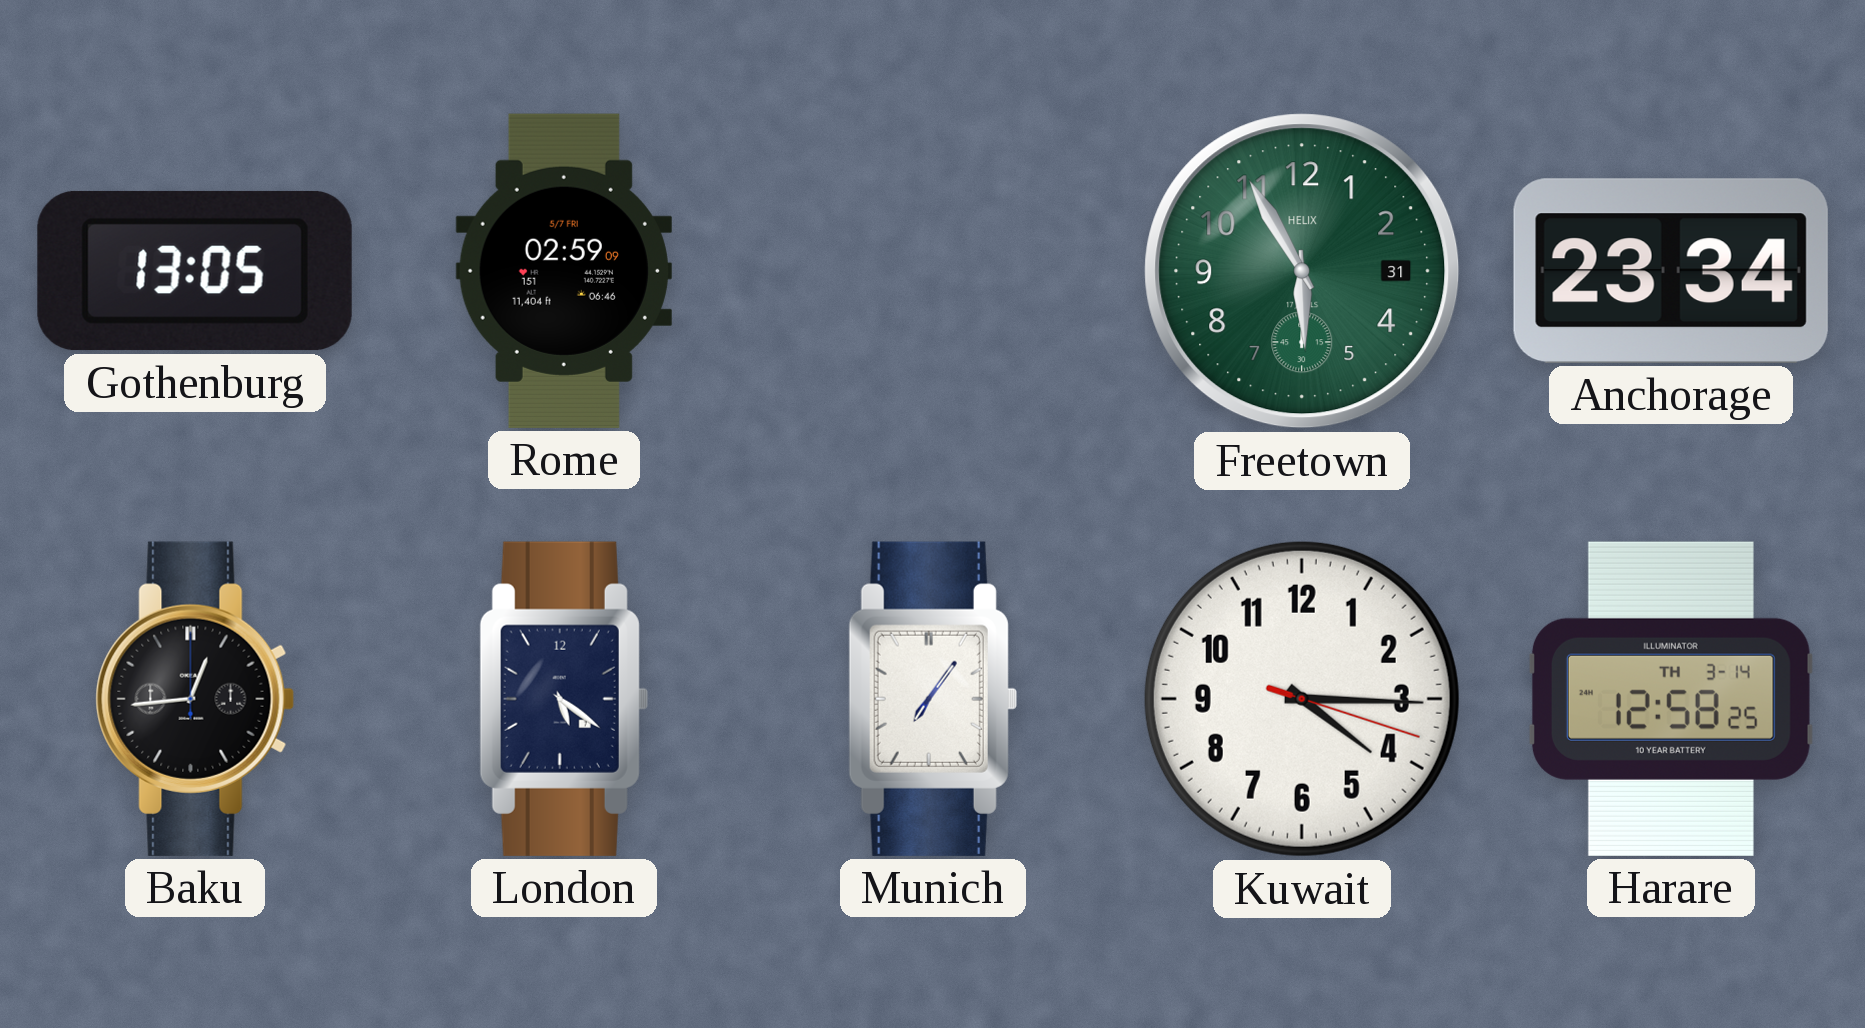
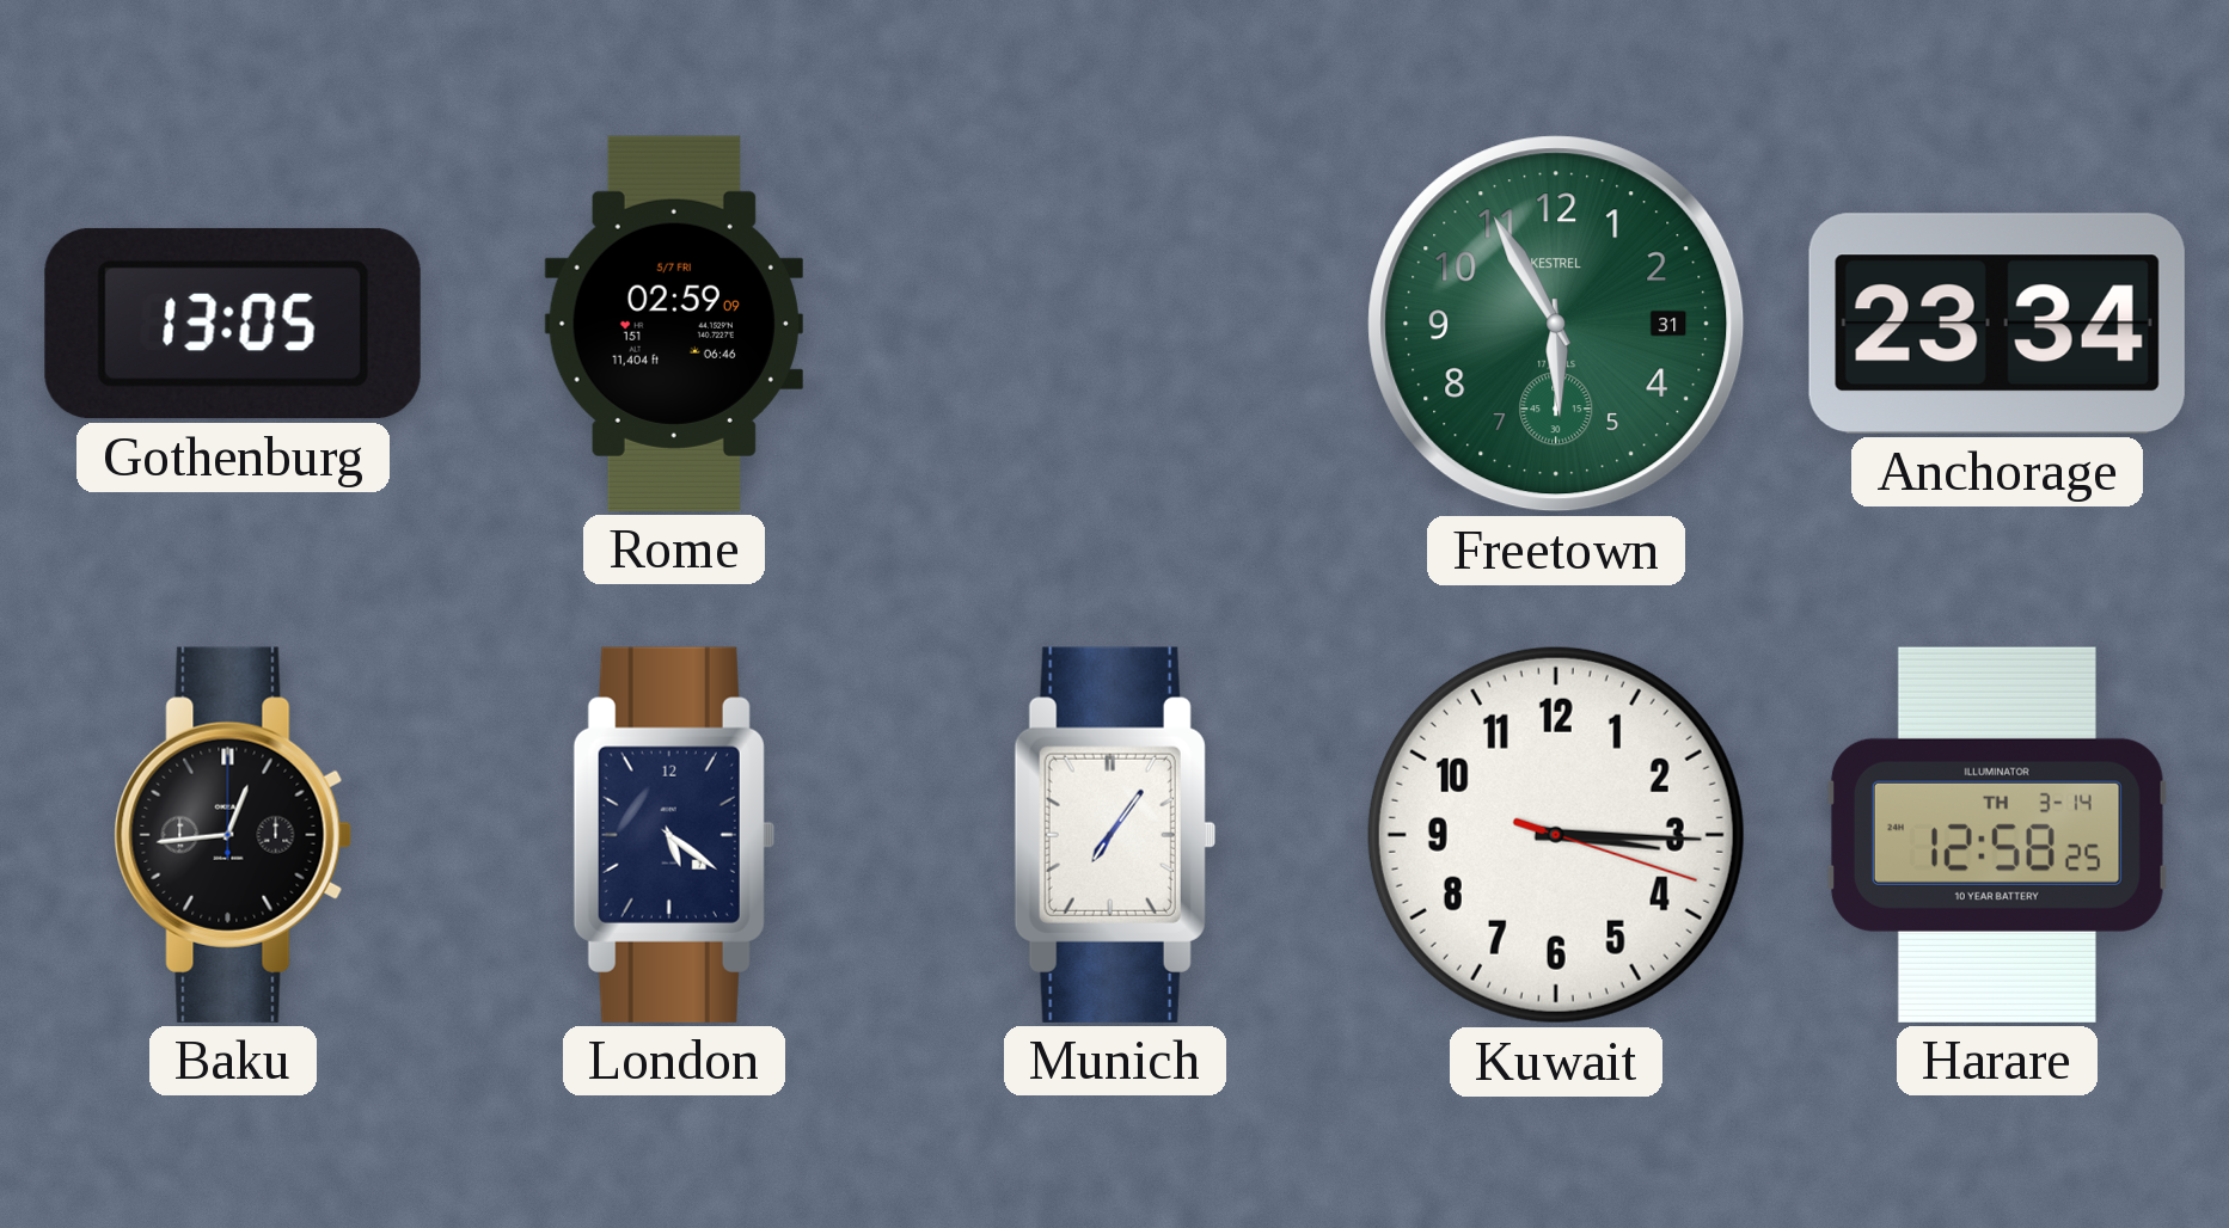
Freetown brand: HELIX -> KESTREL (1556, 324)
Kuwait: 4:15 -> 3:15 (1556, 835)
